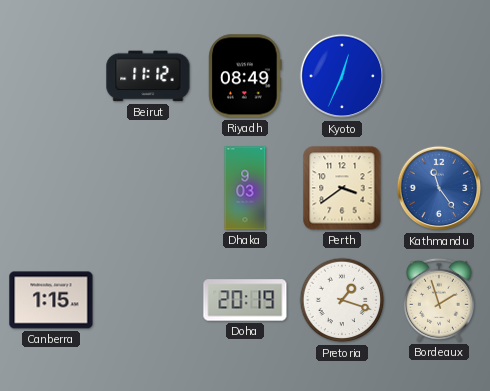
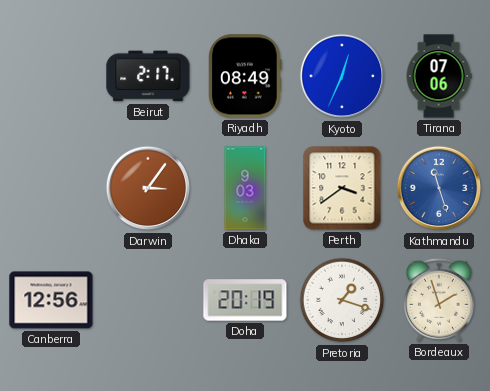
Beirut: 11:12 -> 2:17 (148, 76)
Tirana: none -> 07:06 (439, 76)
Darwin: none -> 3:06 (148, 188)
Kathmandu: 11:24 -> 11:27 (439, 188)
Canberra: 1:15 -> 12:56 (51, 300)
